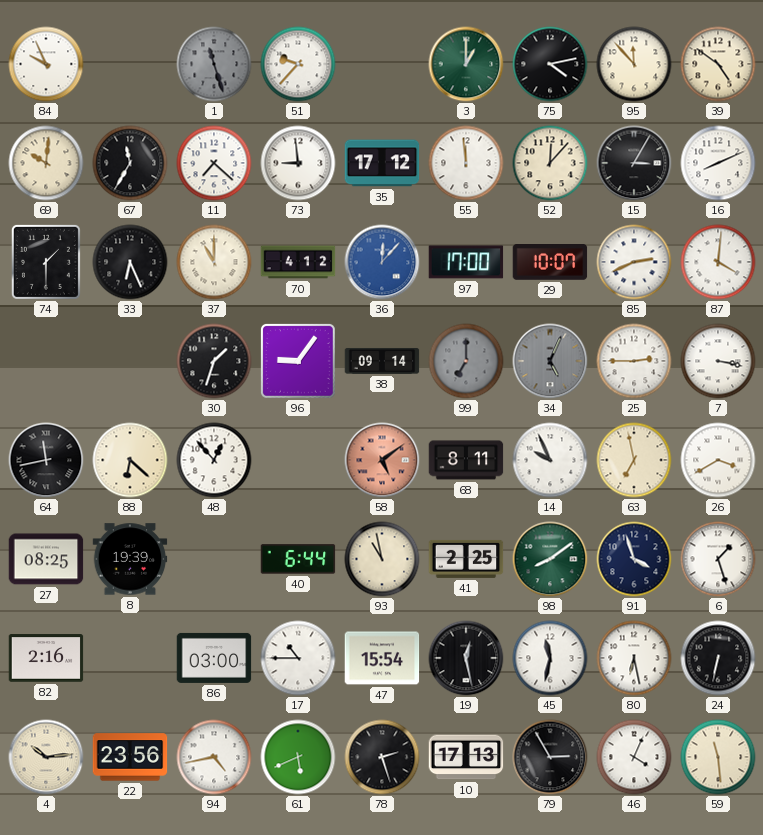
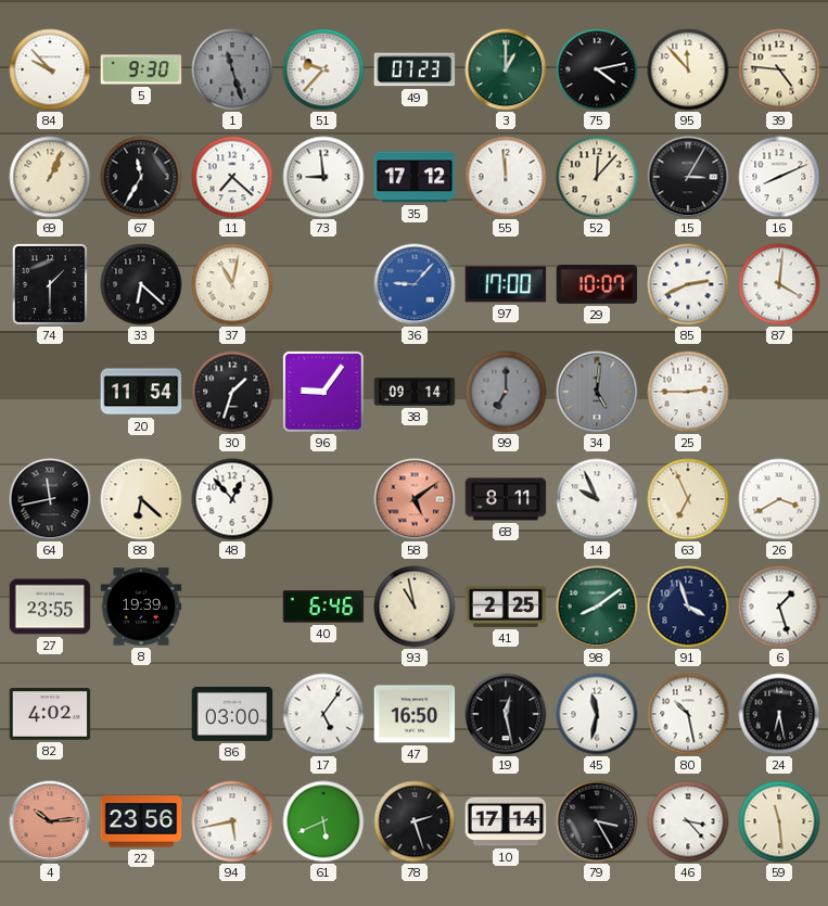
84: 9:56 -> 9:53 (50, 69)
5: none -> 9:30 (141, 69)
49: none -> 07:23 (415, 69)
39: 4:51 -> 4:46 (779, 69)
69: 10:01 -> 1:04 (50, 177)
33: 6:26 -> 6:22 (141, 284)
37: 11:00 -> 11:02 (232, 284)
70: 4:12 -> none (298, 262)
36: 12:07 -> 9:07 (415, 284)
20: none -> 11:54 (141, 392)
34: 5:04 -> 5:01 (597, 392)
7: 3:17 -> none (718, 361)
63: 6:58 -> 6:56 (688, 499)
27: 08:25 -> 23:55 (50, 607)
40: 6:44 -> 6:46 (323, 607)
82: 2:16 -> 4:02 (50, 714)
17: 10:45 -> 5:06 (323, 714)
47: 15:54 -> 16:50 (415, 714)
80: 6:28 -> 10:28 (688, 714)
24: 6:32 -> 6:28 (779, 714)
4 dial: cream -> salmon (50, 821)
94: 4:43 -> 5:43 (232, 821)
10: 17:13 -> 17:14 (506, 821)
79: 2:55 -> 3:25 (597, 821)
46: 4:04 -> 3:23 (688, 821)
